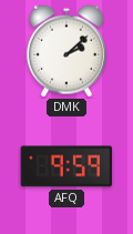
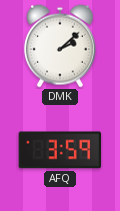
AFQ: 9:59 -> 3:59 (60, 150)
